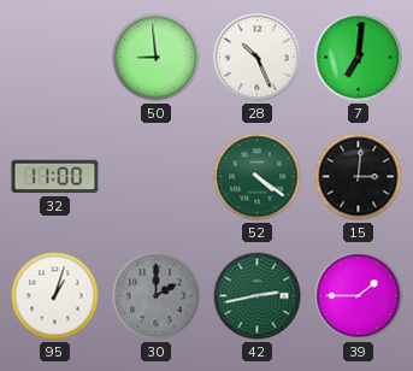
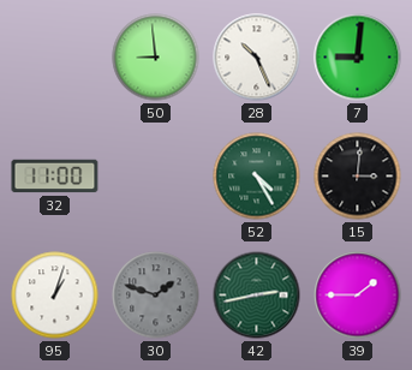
7: 7:01 -> 9:01 (358, 58)
52: 4:21 -> 4:25 (257, 177)
30: 2:00 -> 1:48 (156, 296)
